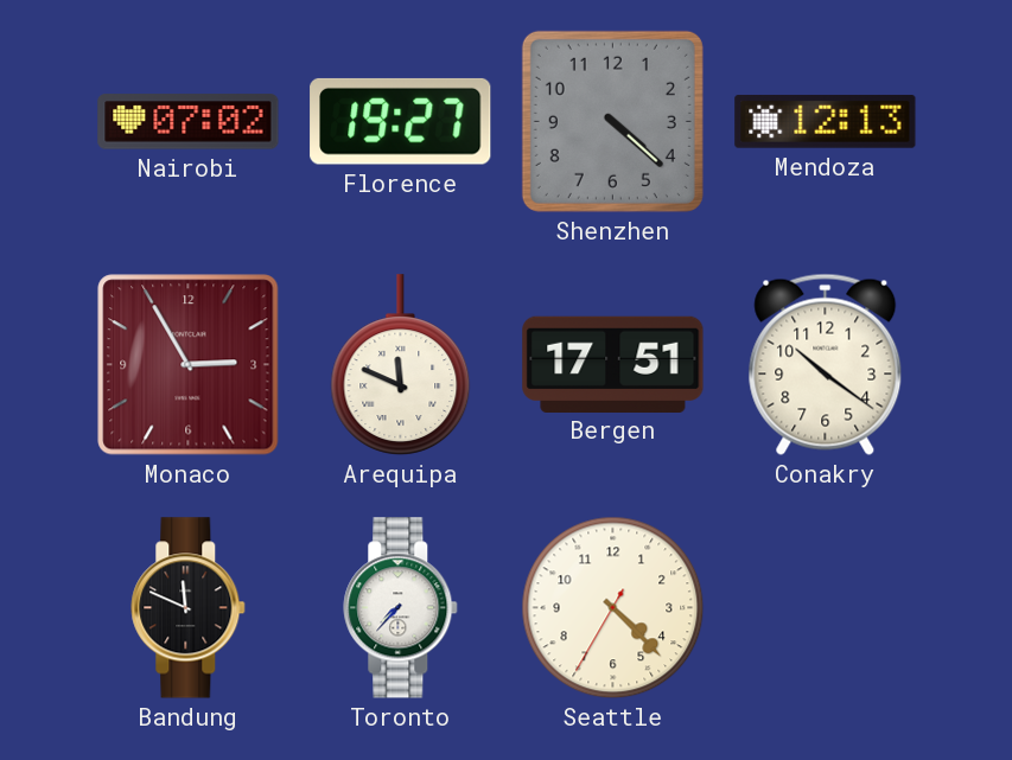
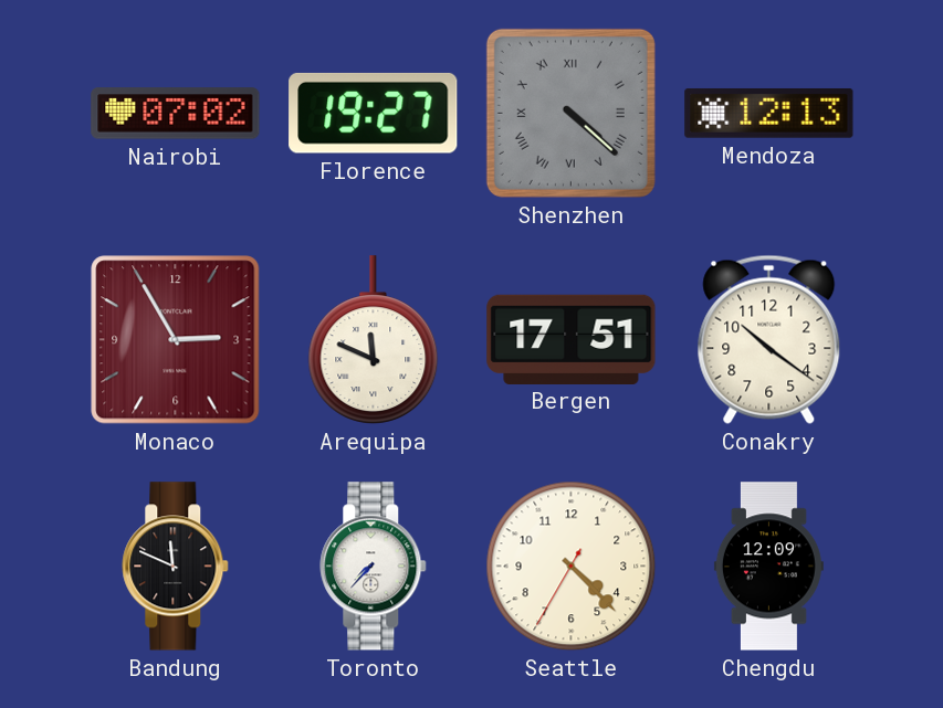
Shenzhen numerals: Arabic -> Roman (570, 113)
Chengdu: none -> 12:09 (768, 567)
